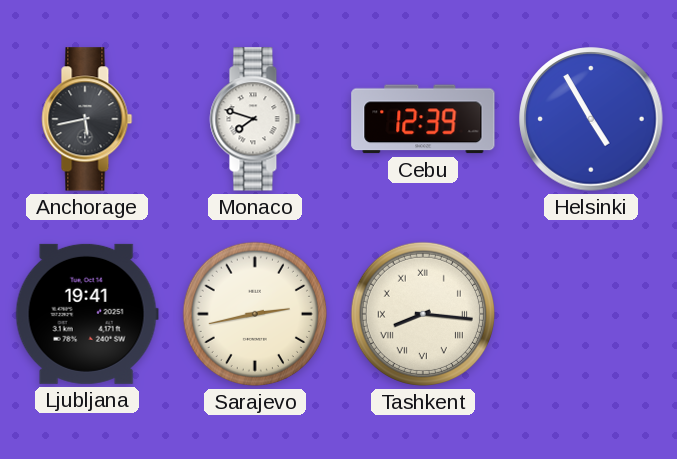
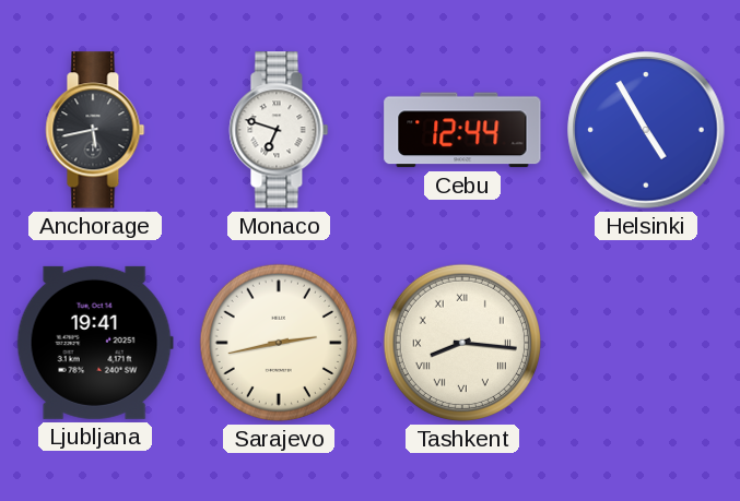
Monaco: 7:48 -> 6:48 (279, 130)
Cebu: 12:39 -> 12:44 (462, 130)
